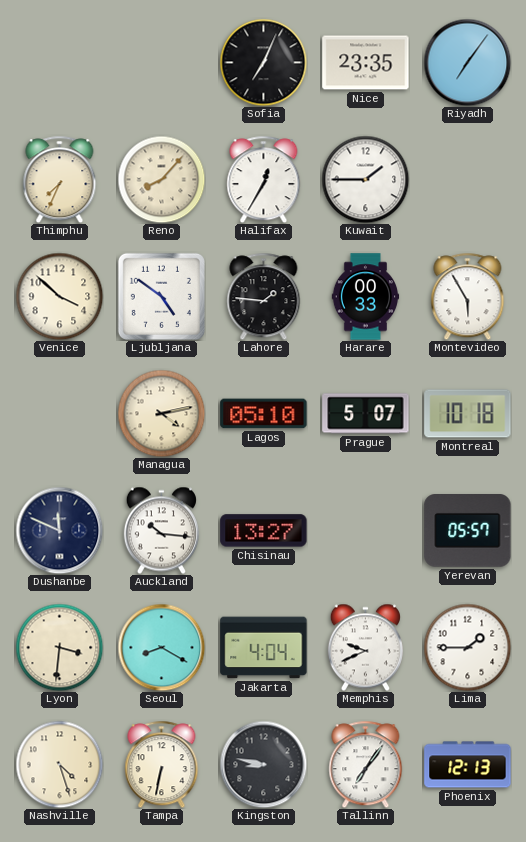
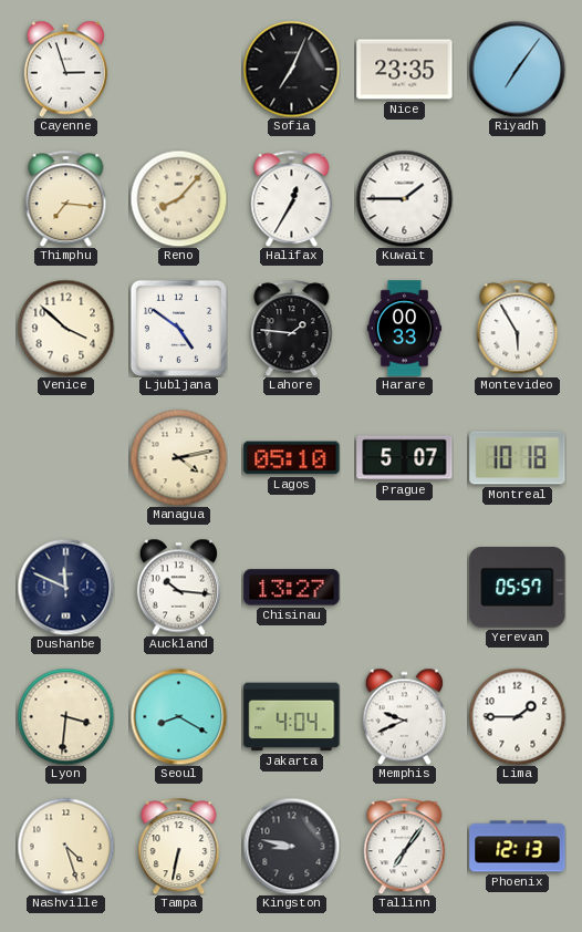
Cayenne: none -> 2:57 (65, 69)
Thimphu: 7:34 -> 7:16 (66, 198)
